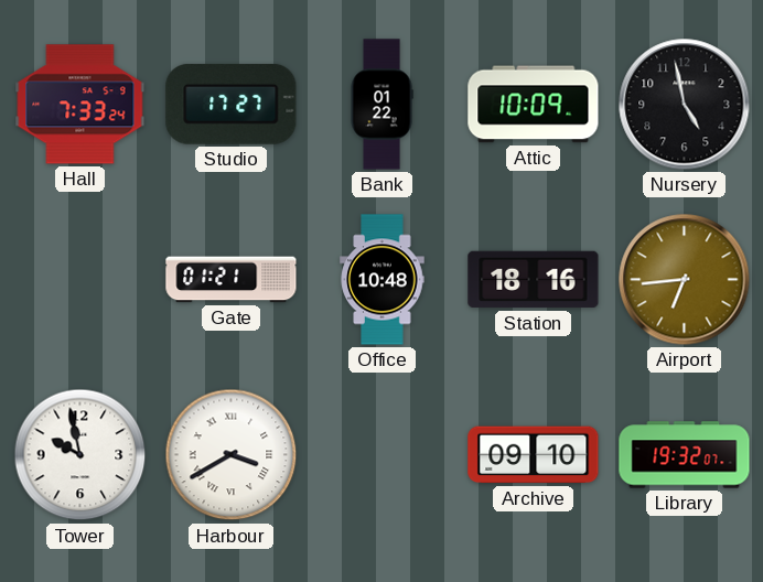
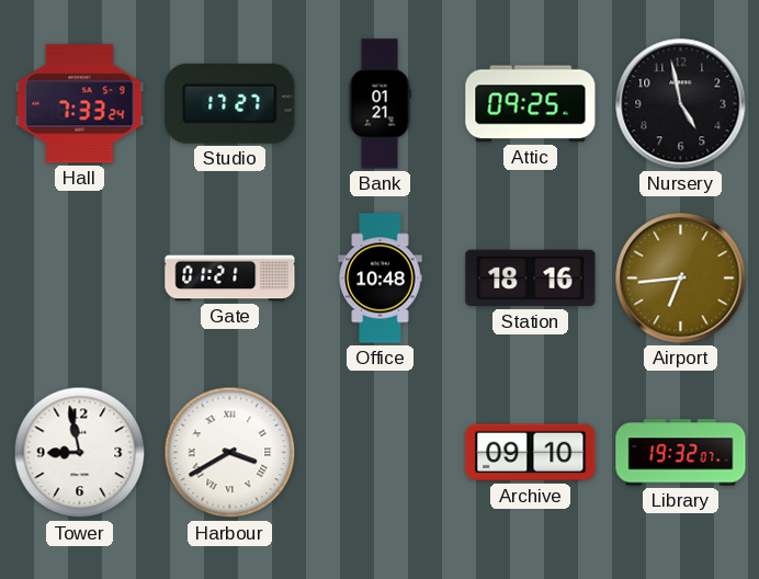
Bank: 01:22 -> 01:21 (379, 104)
Attic: 10:09 -> 09:25 (531, 104)
Tower: 9:58 -> 8:58 (80, 453)
